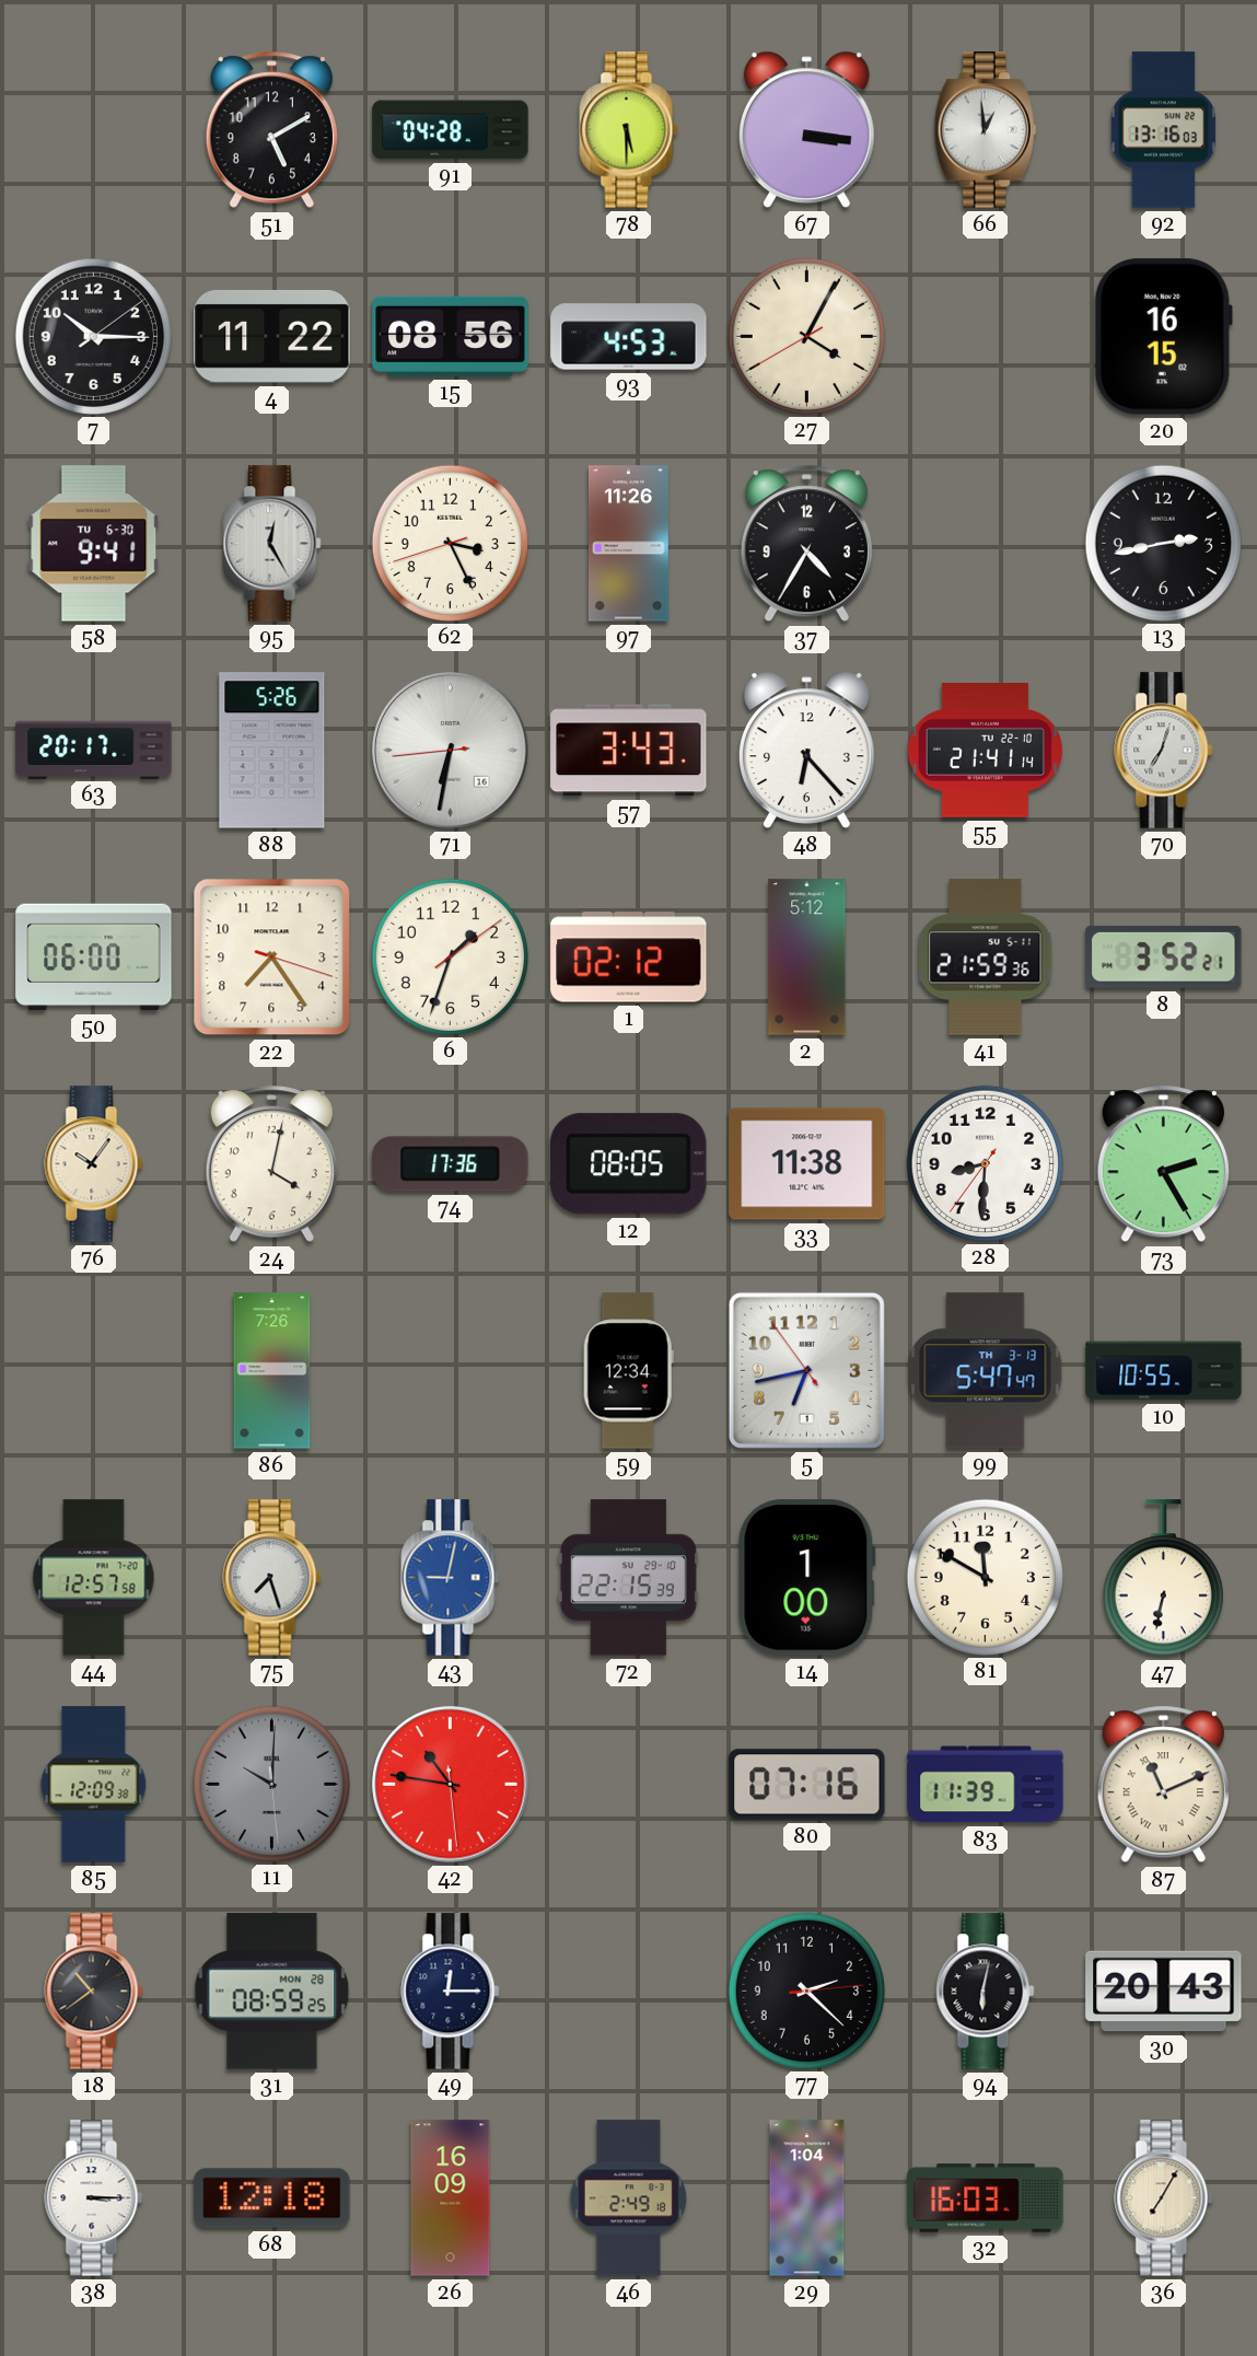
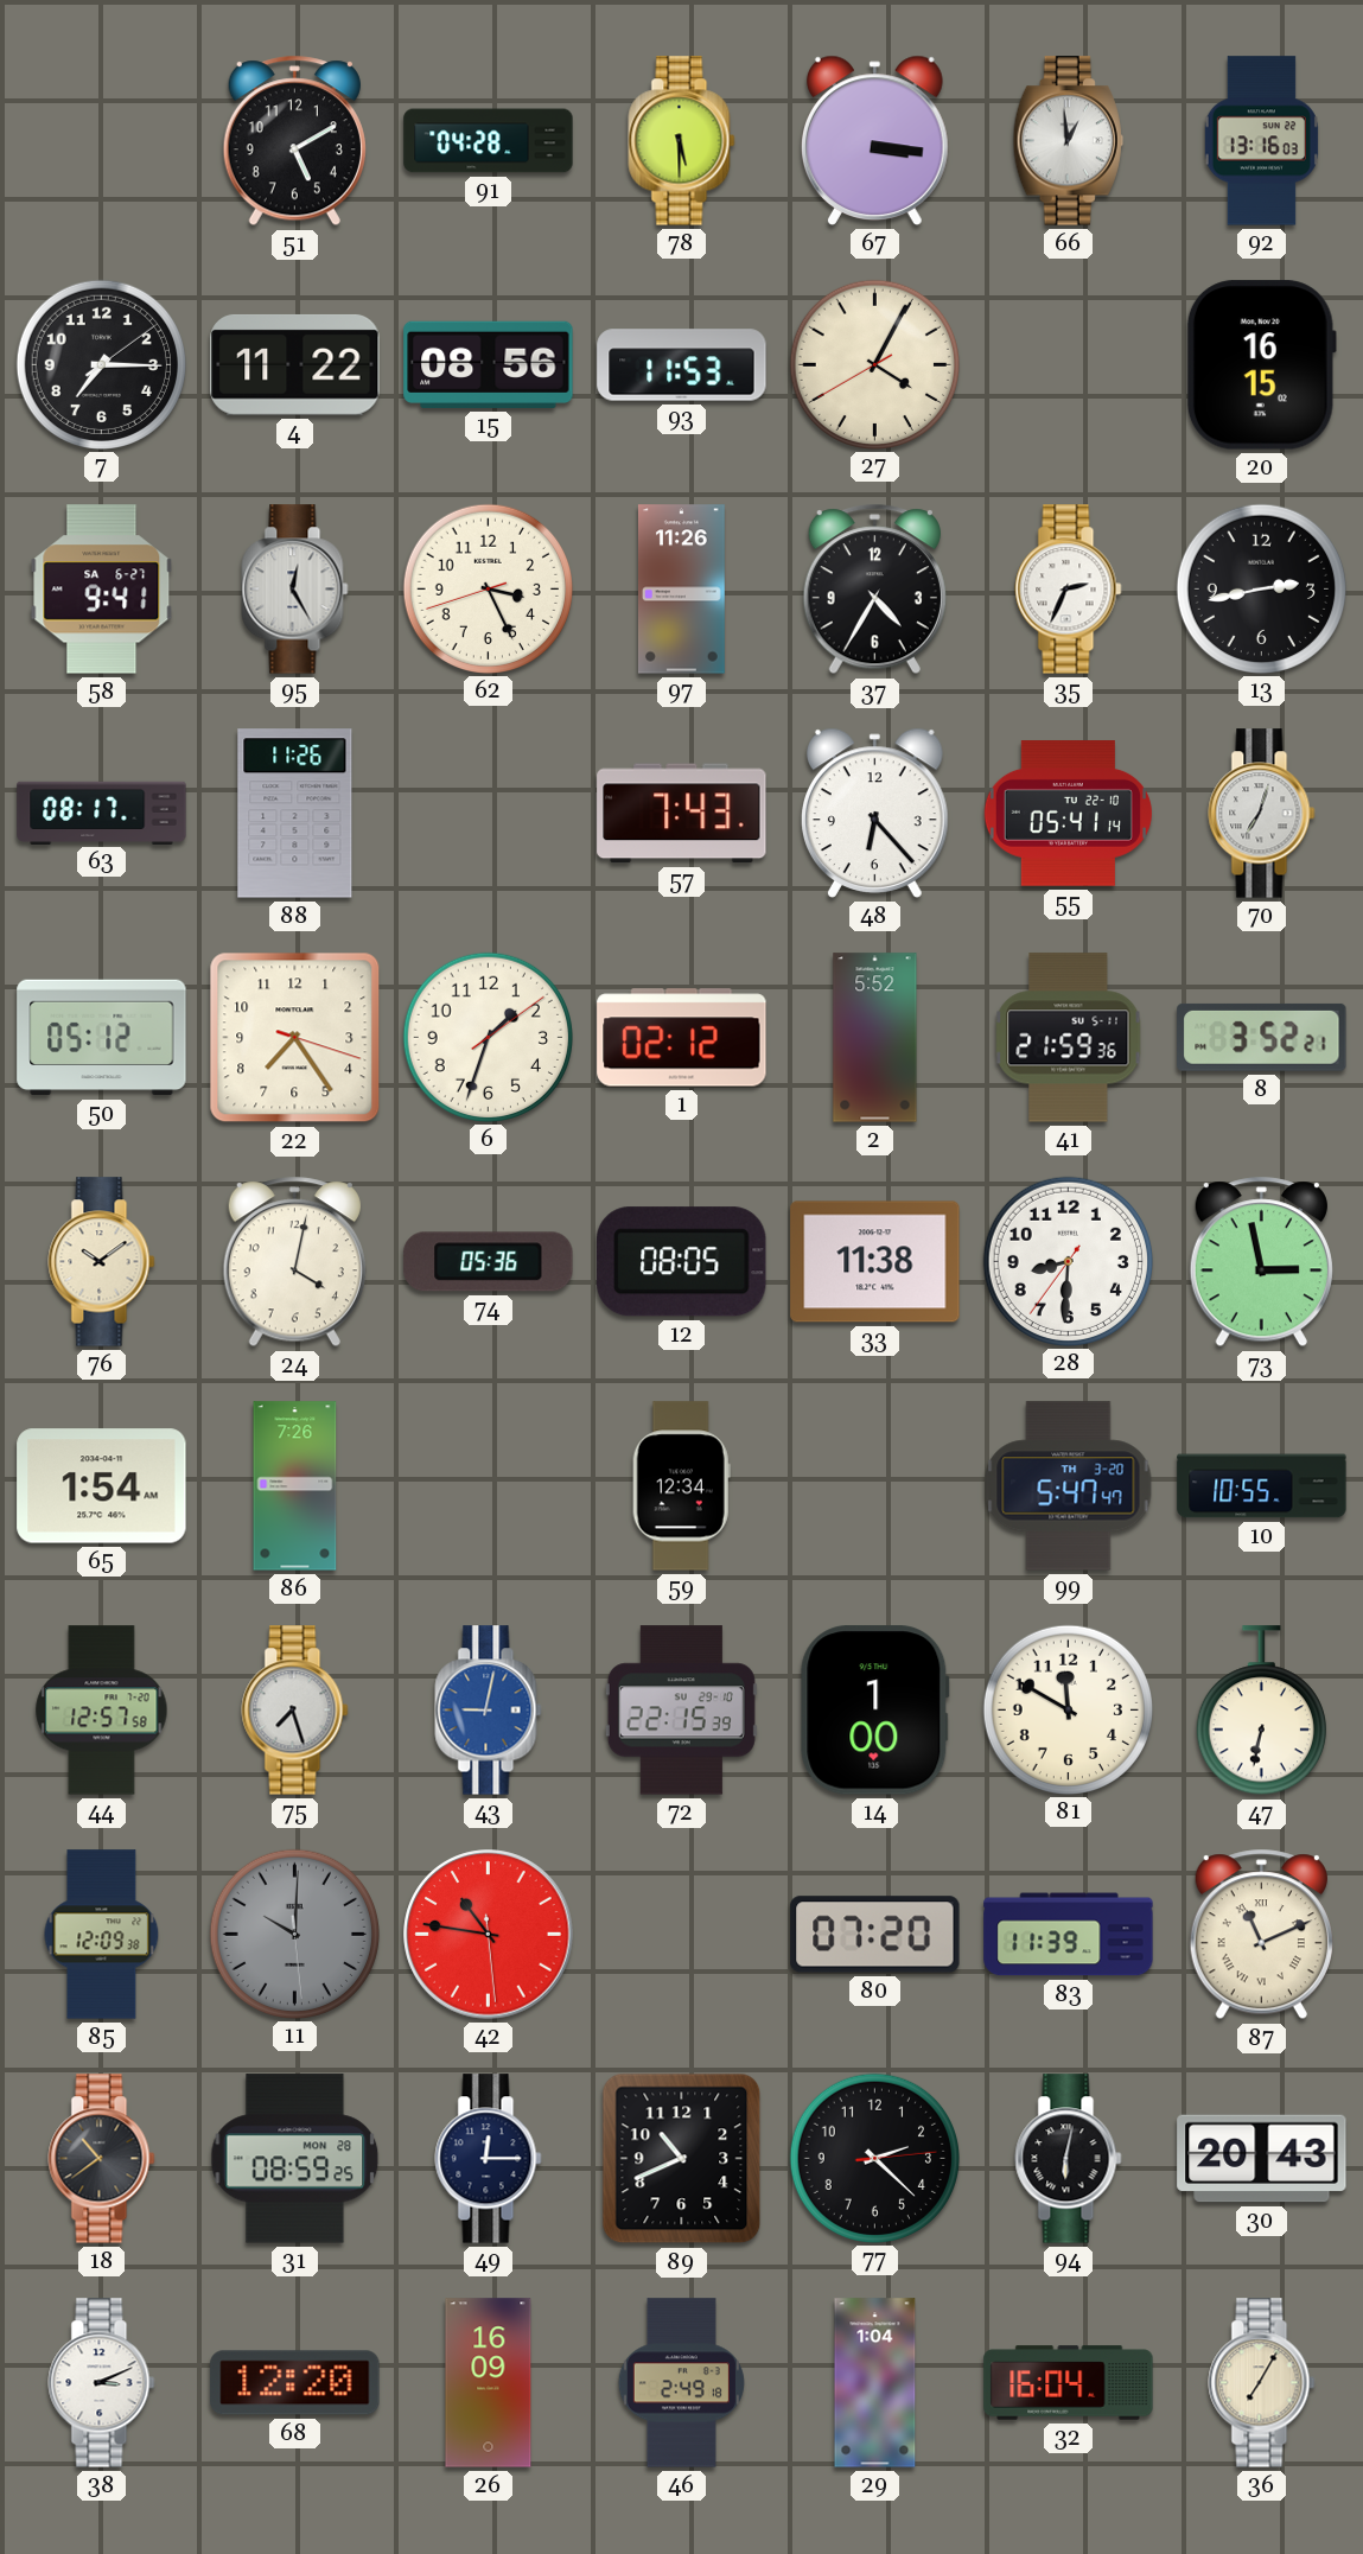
7: 10:15 -> 7:15 (101, 364)
93: 4:53 -> 11:53 (682, 365)
58 date: TU 6-30 -> SA 6-27 (102, 590)
35: none -> 2:34 (1069, 590)
63: 20:17 -> 08:17 (102, 813)
88: 5:26 -> 11:26 (295, 814)
71: 6:31 -> none (451, 751)
57: 3:43 -> 7:43 (682, 814)
55: 21:41 -> 05:41 (1068, 814)
50: 06:00 -> 05:12 (102, 1038)
2: 5:12 -> 5:52 (875, 1038)
76: 10:06 -> 10:09 (102, 1262)
74: 17:36 -> 05:36 (489, 1262)
73: 2:25 -> 2:58 (1261, 1262)
65: none -> 1:54 (102, 1486)
5: 6:42 -> none (806, 1370)
99 date: TH 3-13 -> TH 3-20 (1069, 1486)
80: 07:16 -> 07:20 (875, 1935)
89: none -> 10:41 (682, 2159)
38: 3:15 -> 3:11 (102, 2383)
68: 12:18 -> 12:20 (295, 2383)
32: 16:03 -> 16:04 (1069, 2383)
